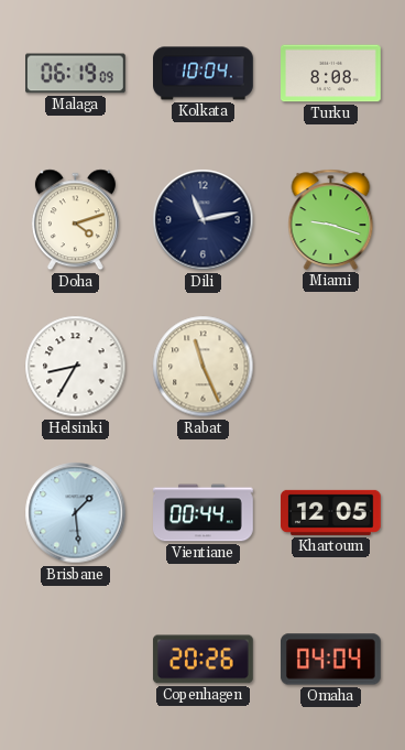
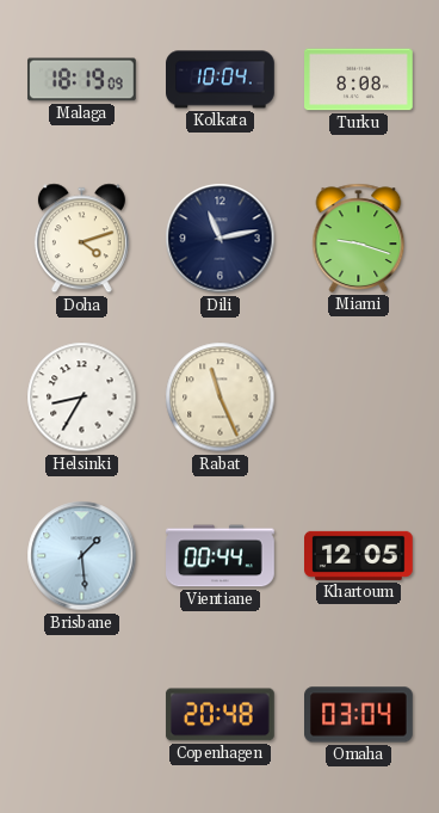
Malaga: 06:19 -> 18:19 (82, 80)
Copenhagen: 20:26 -> 20:48 (219, 715)
Omaha: 04:04 -> 03:04 (359, 715)
